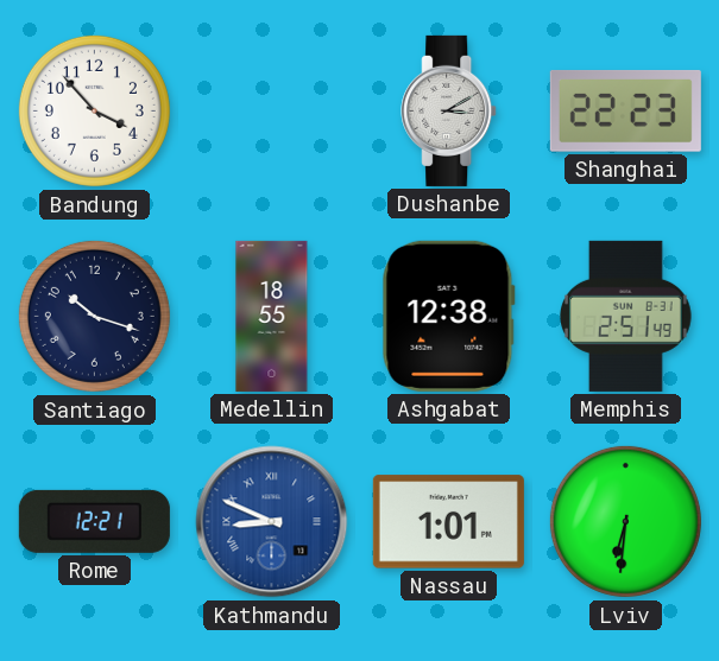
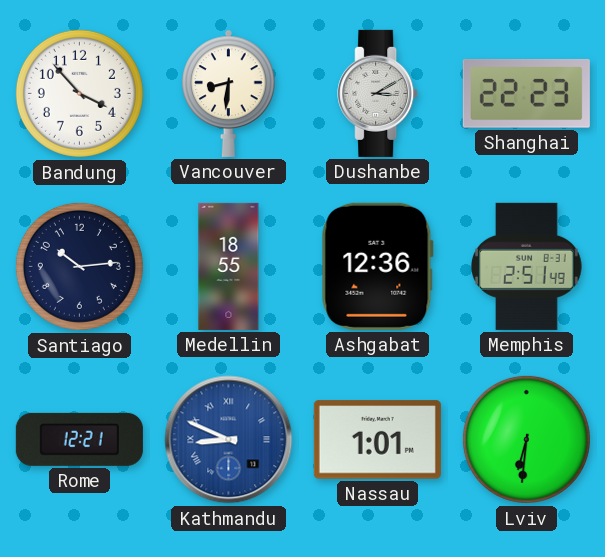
Vancouver: none -> 8:31 (229, 93)
Santiago: 10:18 -> 10:14 (79, 266)
Ashgabat: 12:38 -> 12:36 (377, 266)
